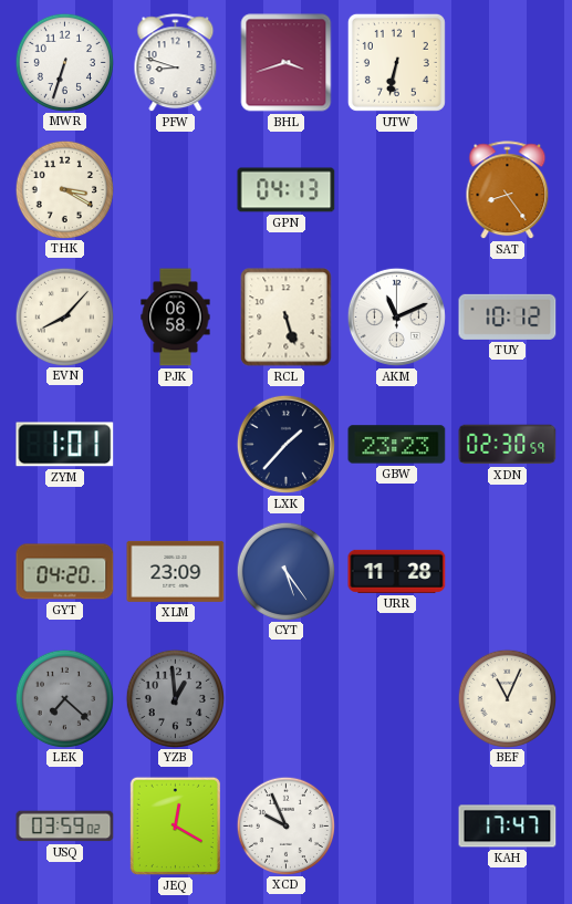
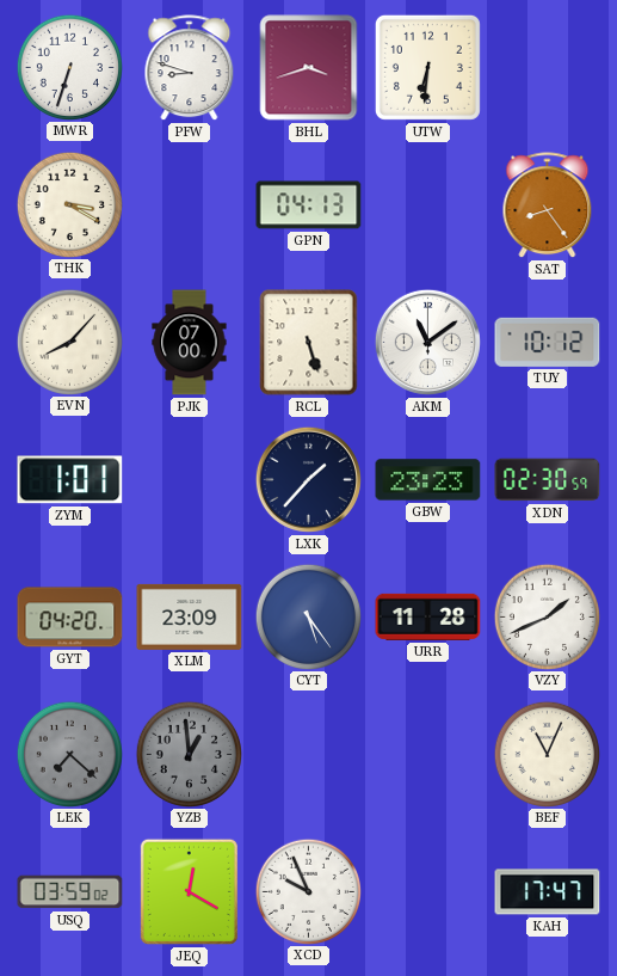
UTW: 6:32 -> 6:31 (427, 67)
PJK: 06:58 -> 07:00 (190, 343)
AKM: 11:11 -> 11:09 (427, 342)
VZY: none -> 1:41 (547, 616)
